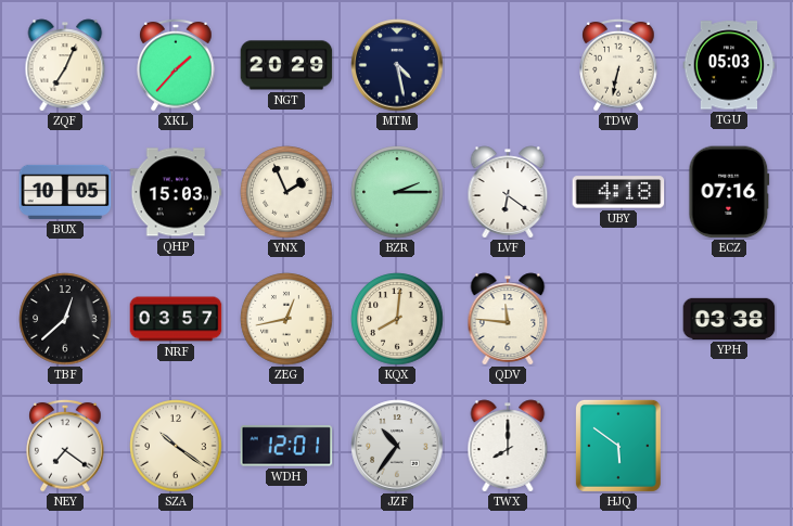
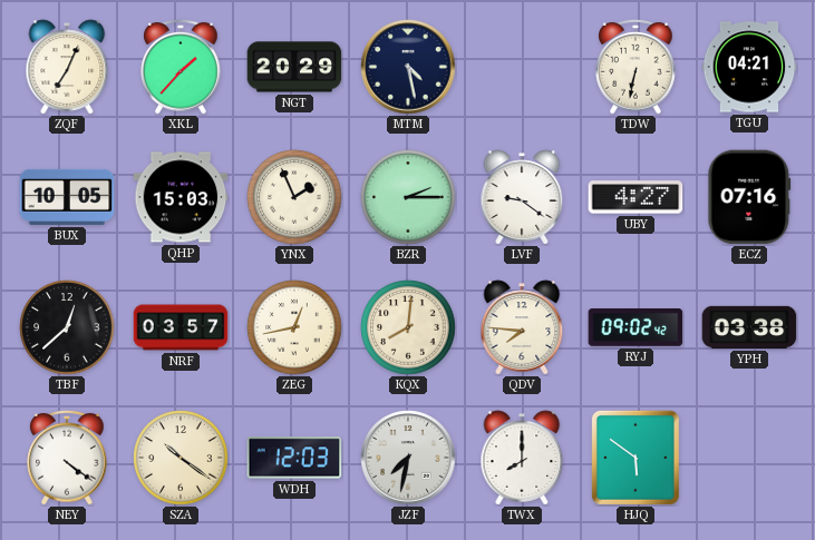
TGU: 05:03 -> 04:21 (749, 67)
LVF: 6:21 -> 9:21 (522, 197)
UBY: 4:18 -> 4:27 (635, 197)
QDV: 11:46 -> 7:46 (522, 327)
RYJ: none -> 09:02 (635, 328)
NEY: 7:21 -> 4:21 (67, 458)
WDH: 12:01 -> 12:03 (294, 458)
JZF: 10:36 -> 7:32 (408, 458)
